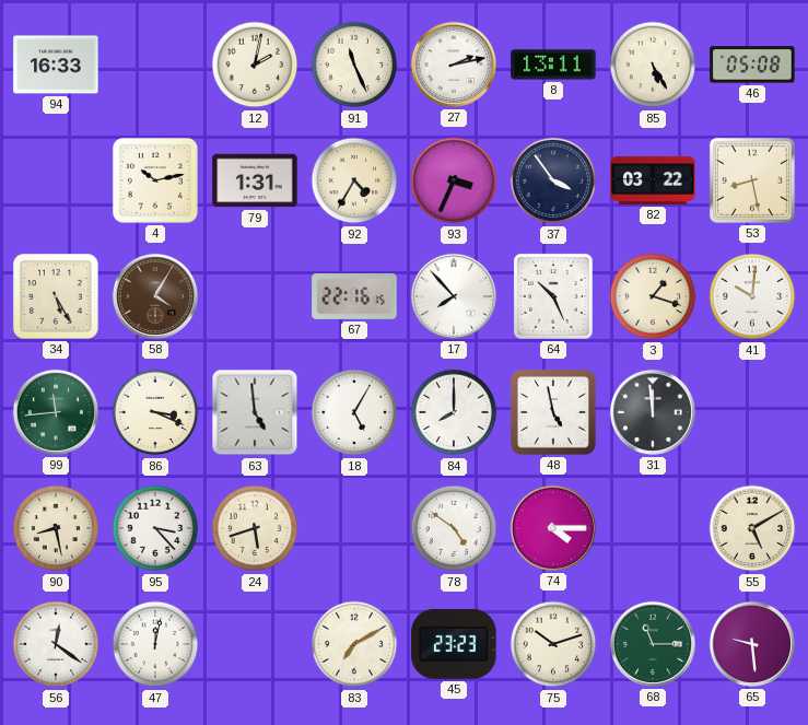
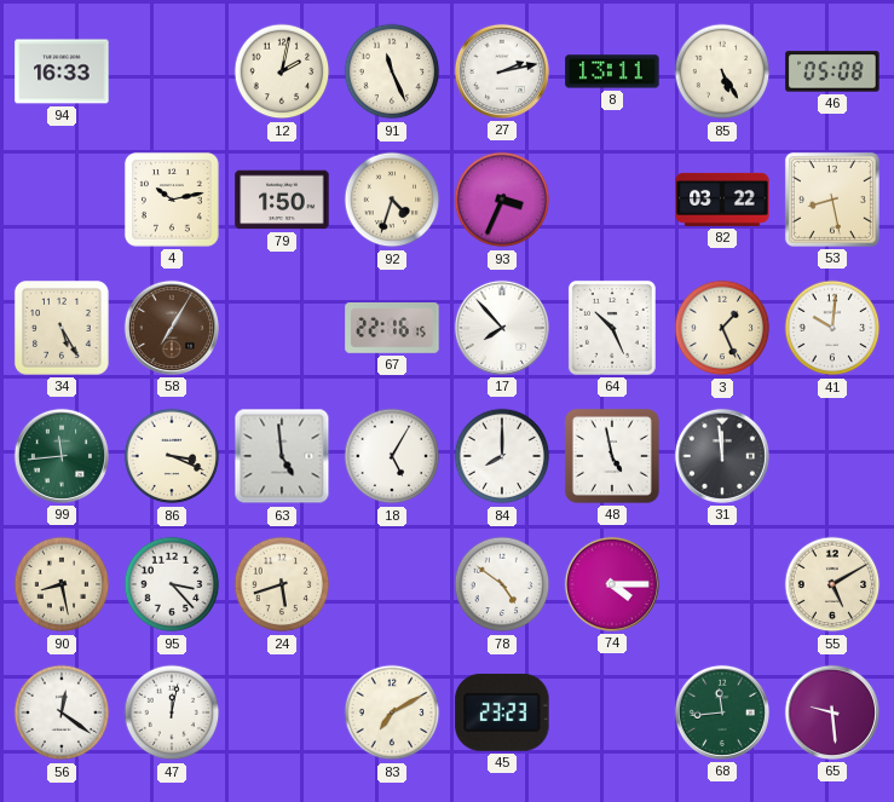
79: 1:31 -> 1:50 (282, 200)
92: 4:35 -> 4:33 (392, 200)
37: 3:54 -> none (553, 180)
58: 4:05 -> 7:05 (172, 328)
3: 1:18 -> 1:26 (722, 328)
75: 10:12 -> none (553, 644)
68: 11:15 -> 11:44 (722, 712)
